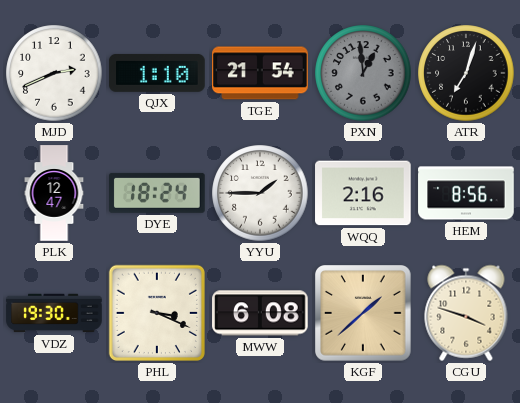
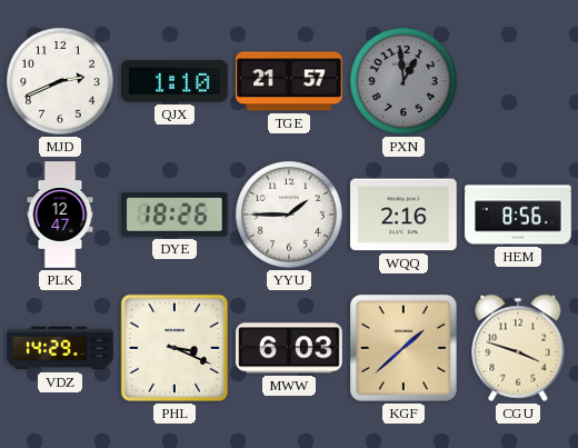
TGE: 21:54 -> 21:57 (289, 81)
ATR: 7:03 -> none (466, 73)
DYE: 18:24 -> 18:26 (176, 215)
VDZ: 19:30 -> 14:29 (60, 348)
MWW: 6:08 -> 6:03 (289, 348)
